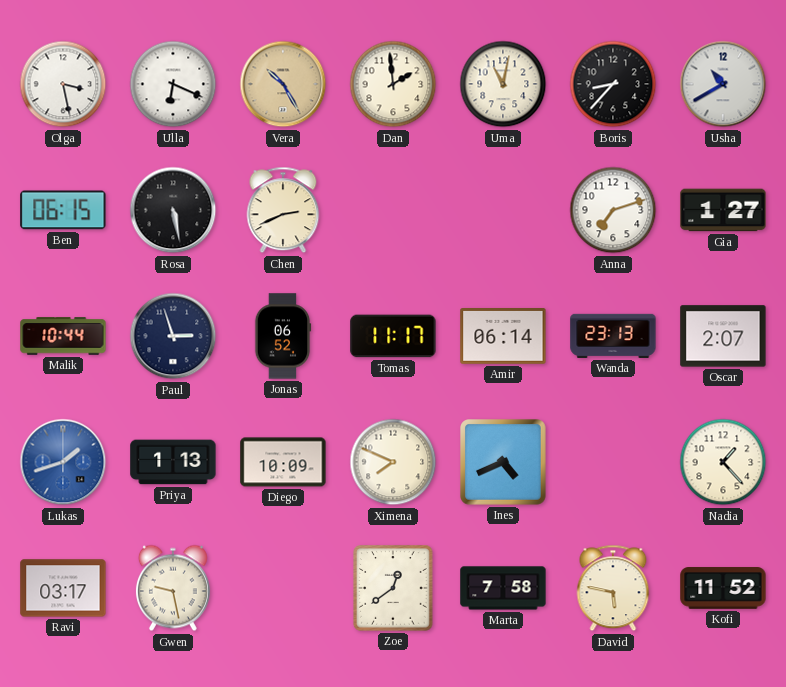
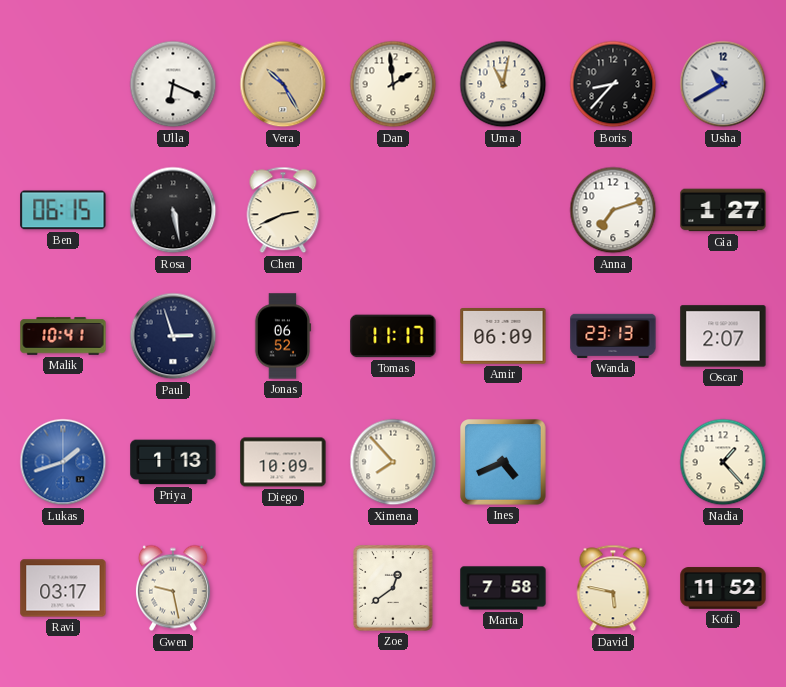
Olga: 3:28 -> none (63, 84)
Malik: 10:44 -> 10:41 (63, 336)
Amir: 06:14 -> 06:09 (503, 337)
Ximena: 7:49 -> 7:53 (393, 462)
